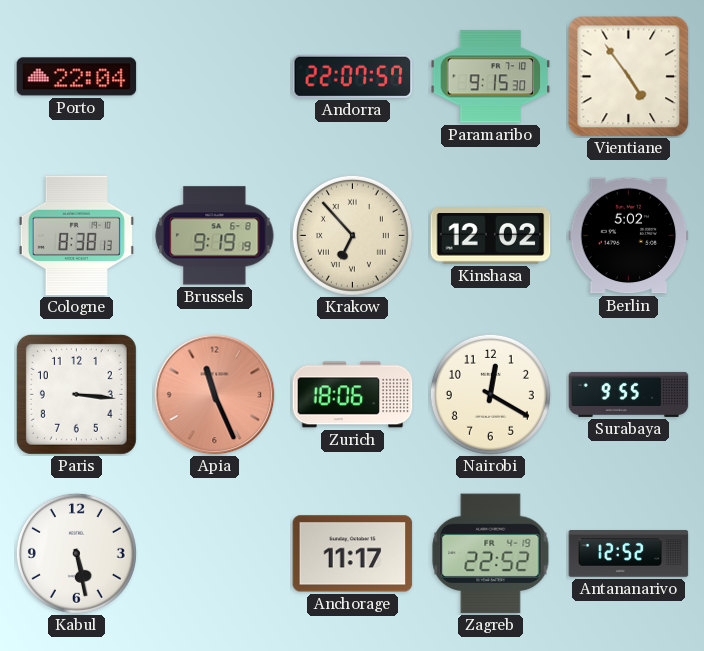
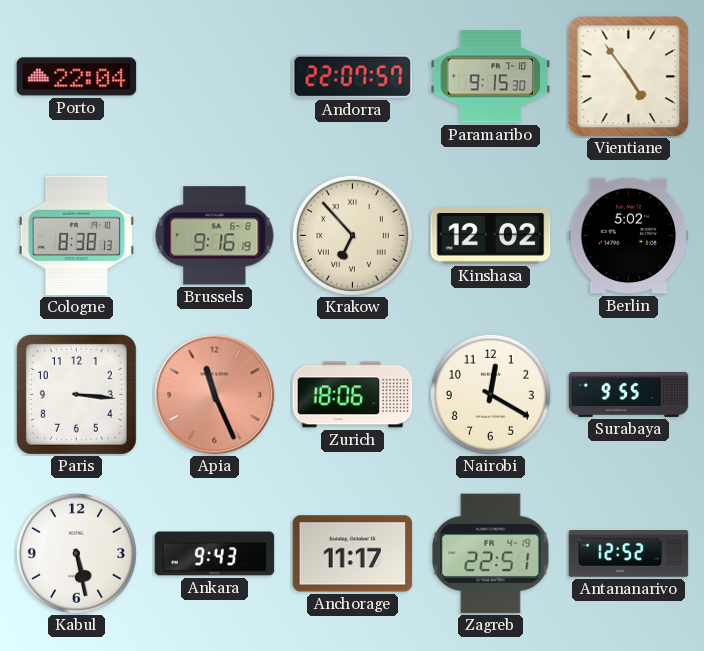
Brussels: 9:19 -> 9:16 (215, 236)
Ankara: none -> 9:43 (215, 554)
Zagreb: 22:52 -> 22:51 (491, 554)
